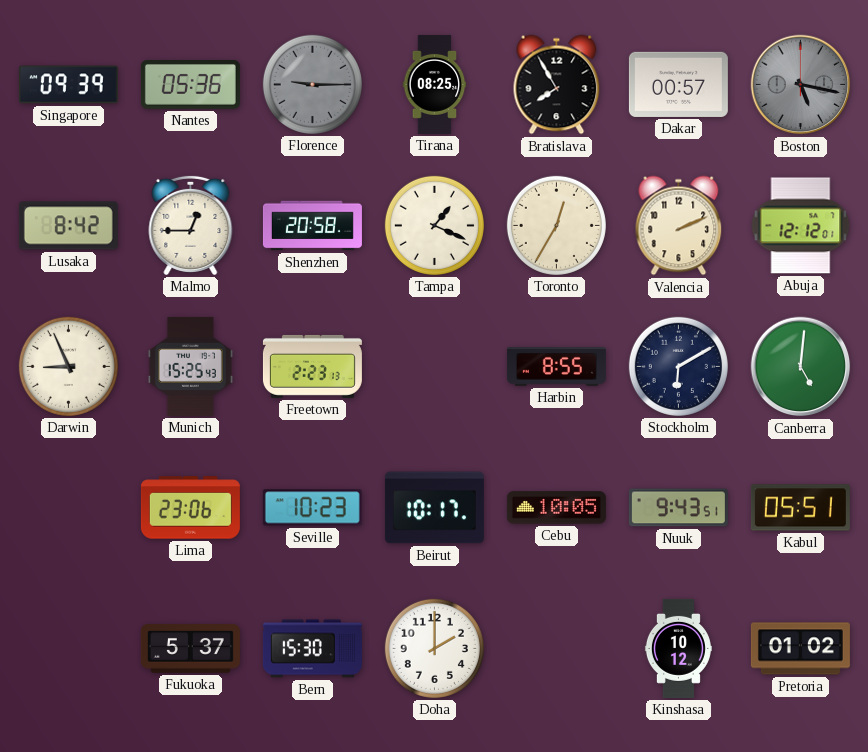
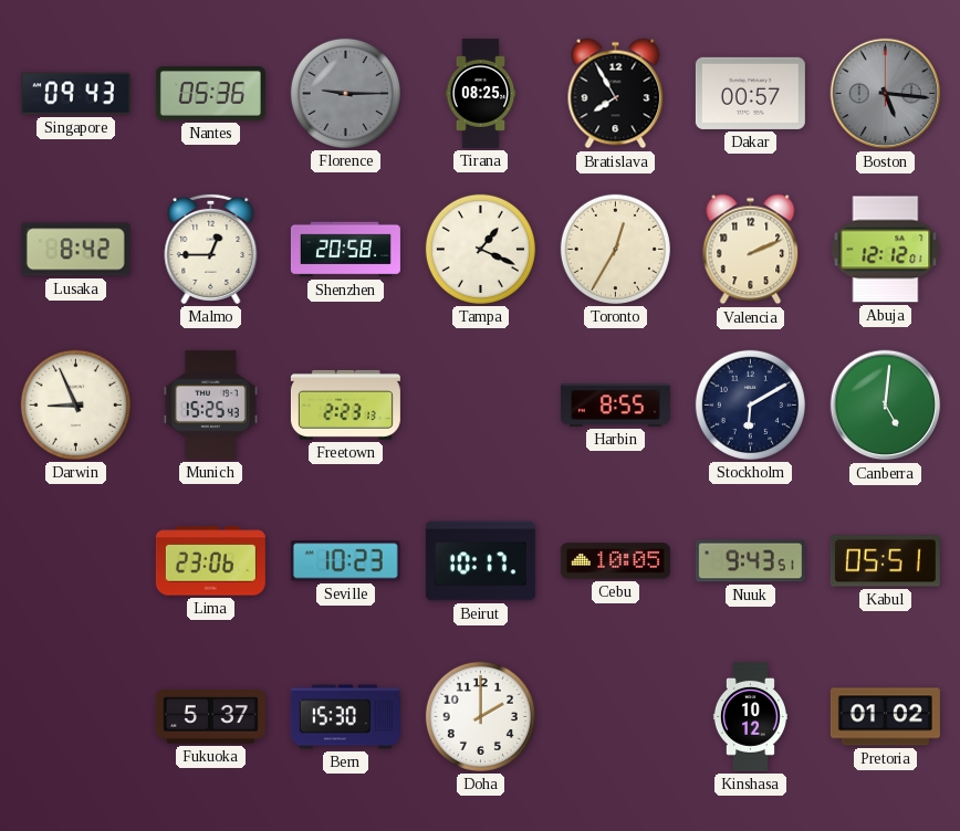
Singapore: 09:39 -> 09:43 (75, 94)
Boston: 5:17 -> 5:16 (886, 94)
